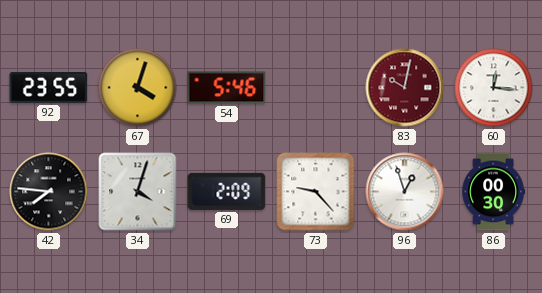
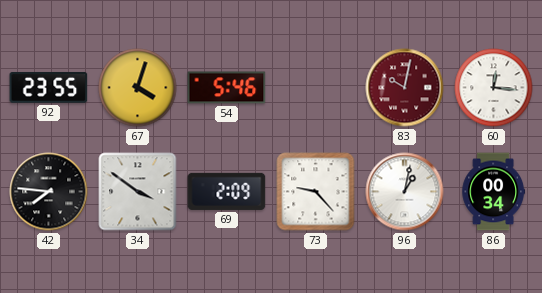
34: 4:03 -> 3:51 (138, 192)
96: 12:57 -> 1:02 (405, 192)
86: 00:30 -> 00:34 (494, 192)
